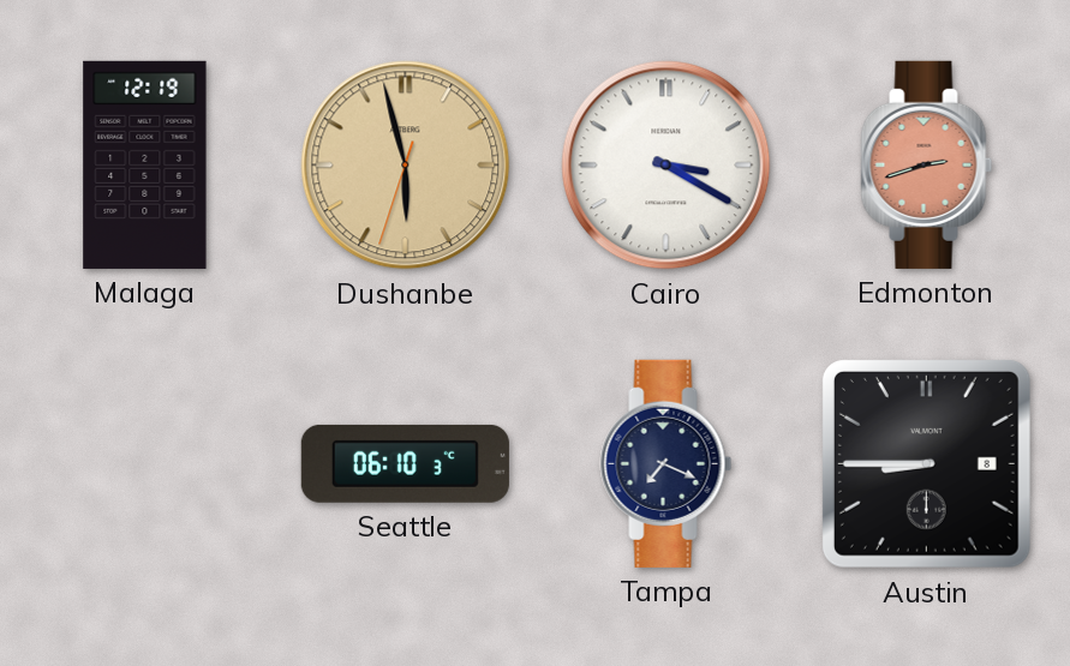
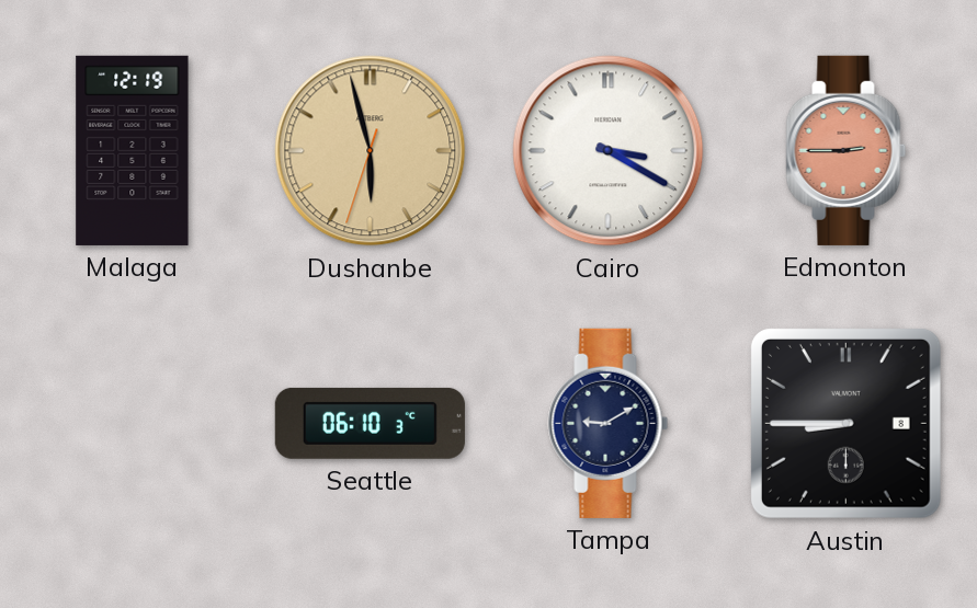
Edmonton: 2:42 -> 2:45 (847, 150)
Tampa: 7:19 -> 9:10 (609, 423)
